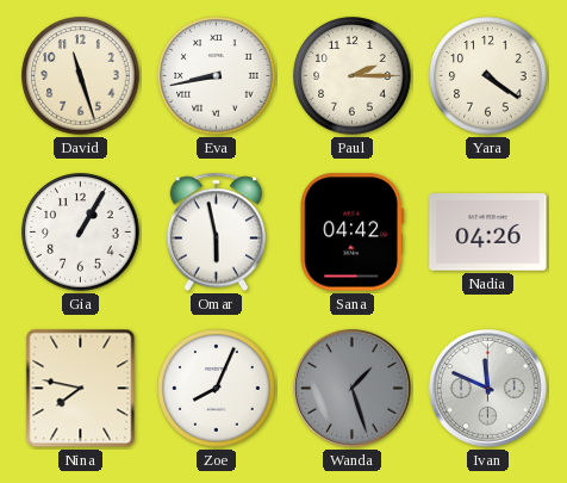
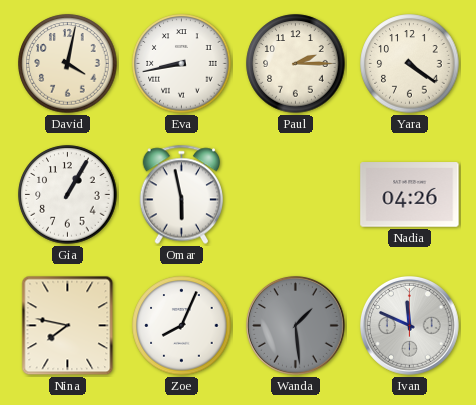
David: 11:27 -> 4:02 (68, 64)
Sana: 04:42 -> none (351, 233)
Wanda: 1:27 -> 1:29 (296, 326)
